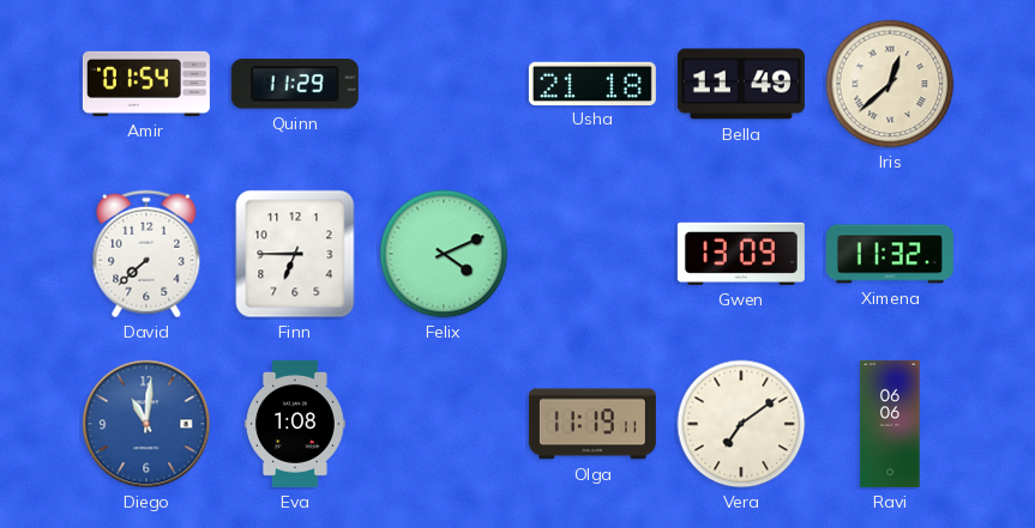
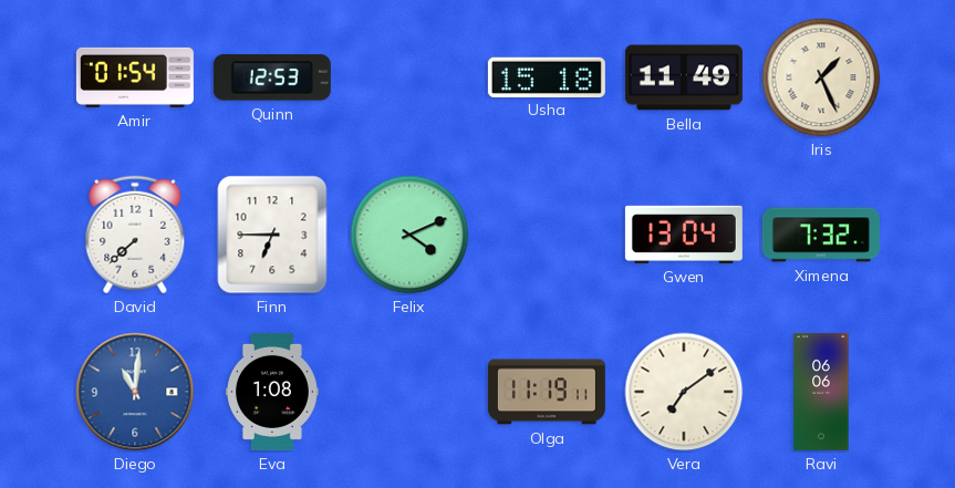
Quinn: 11:29 -> 12:53 (272, 77)
Usha: 21:18 -> 15:18 (547, 76)
Iris: 12:38 -> 1:26 (821, 77)
Gwen: 13:09 -> 13:04 (684, 235)
Ximena: 11:32 -> 7:32 (821, 235)
